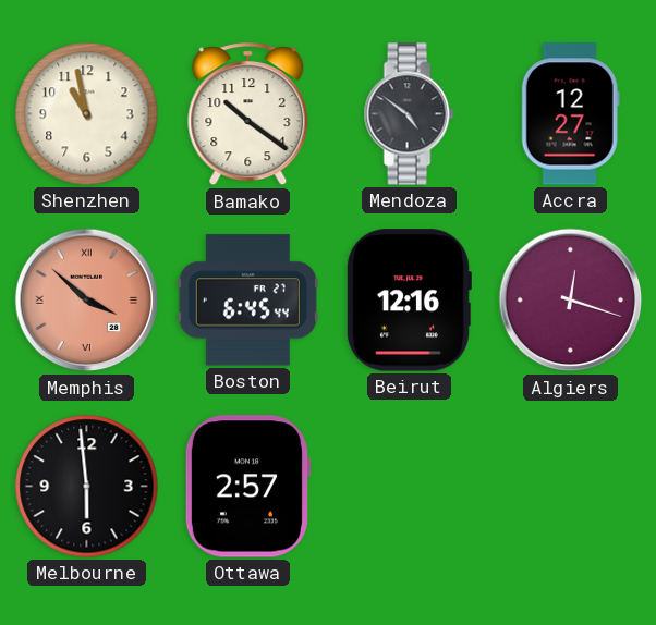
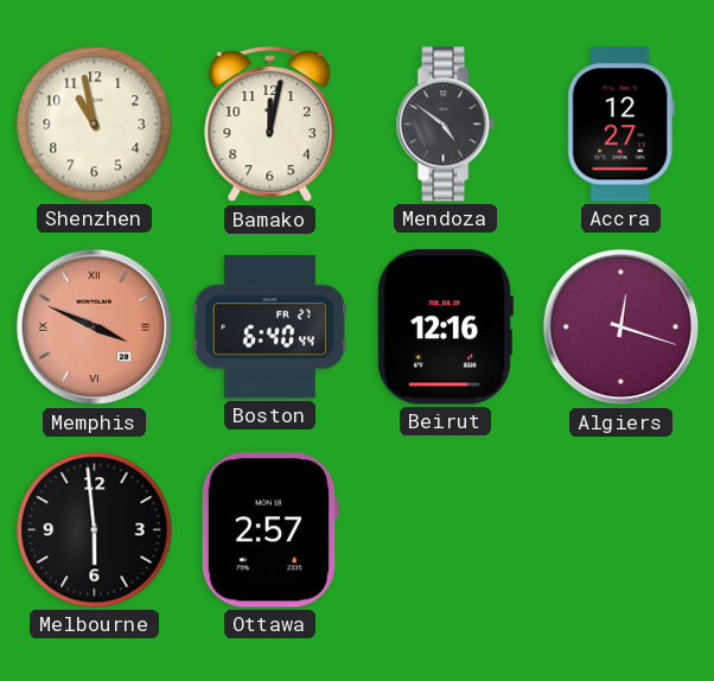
Bamako: 10:21 -> 12:02 (270, 125)
Memphis: 3:52 -> 3:49 (95, 327)
Boston: 6:45 -> 6:40 (269, 327)
